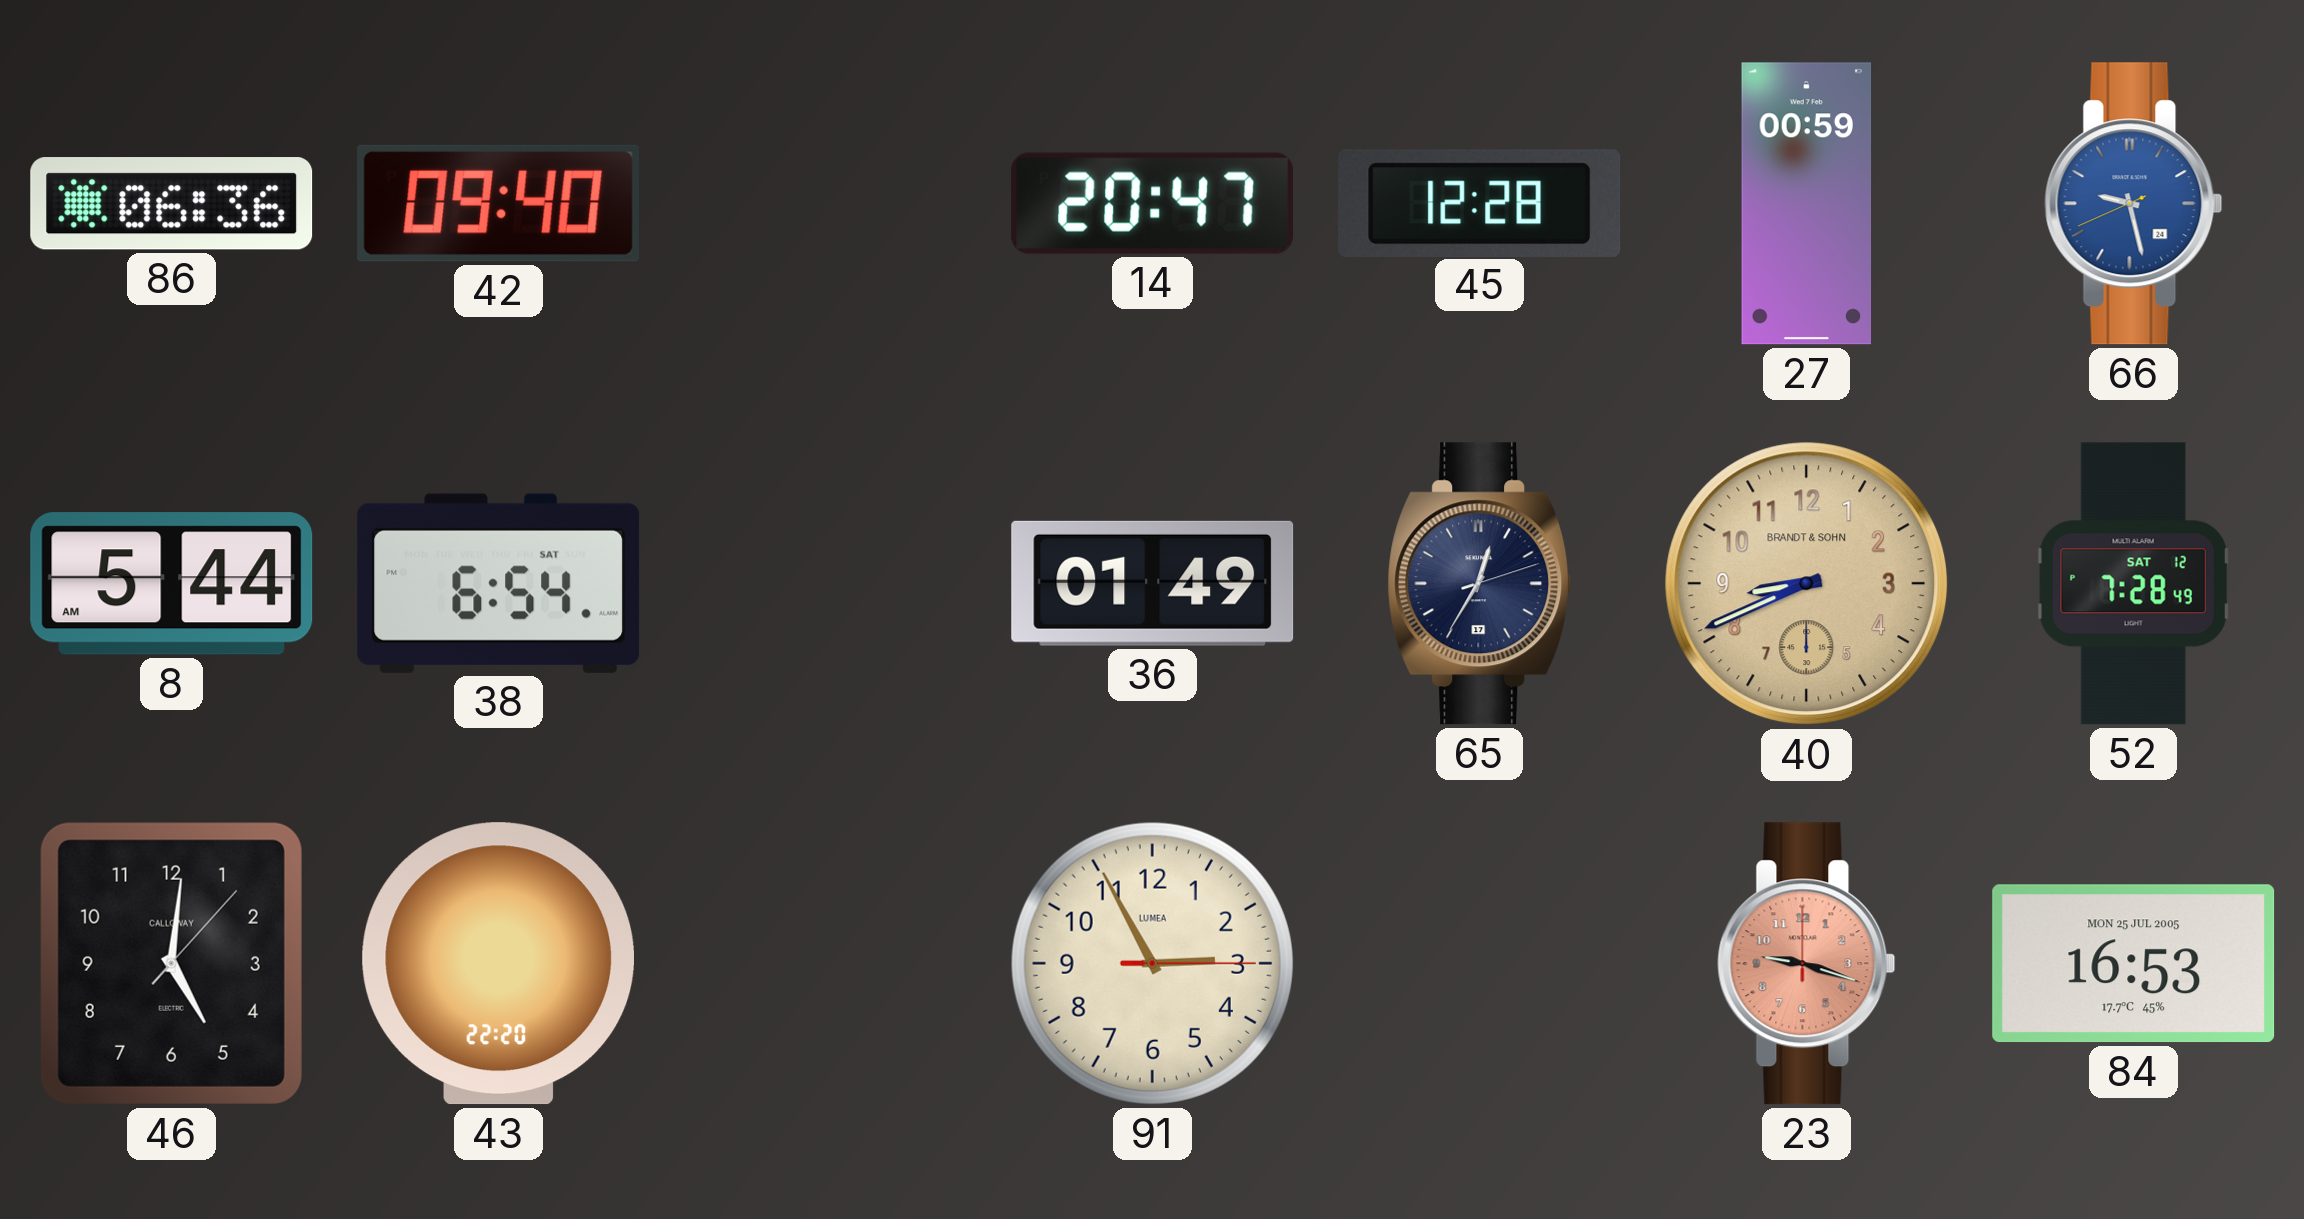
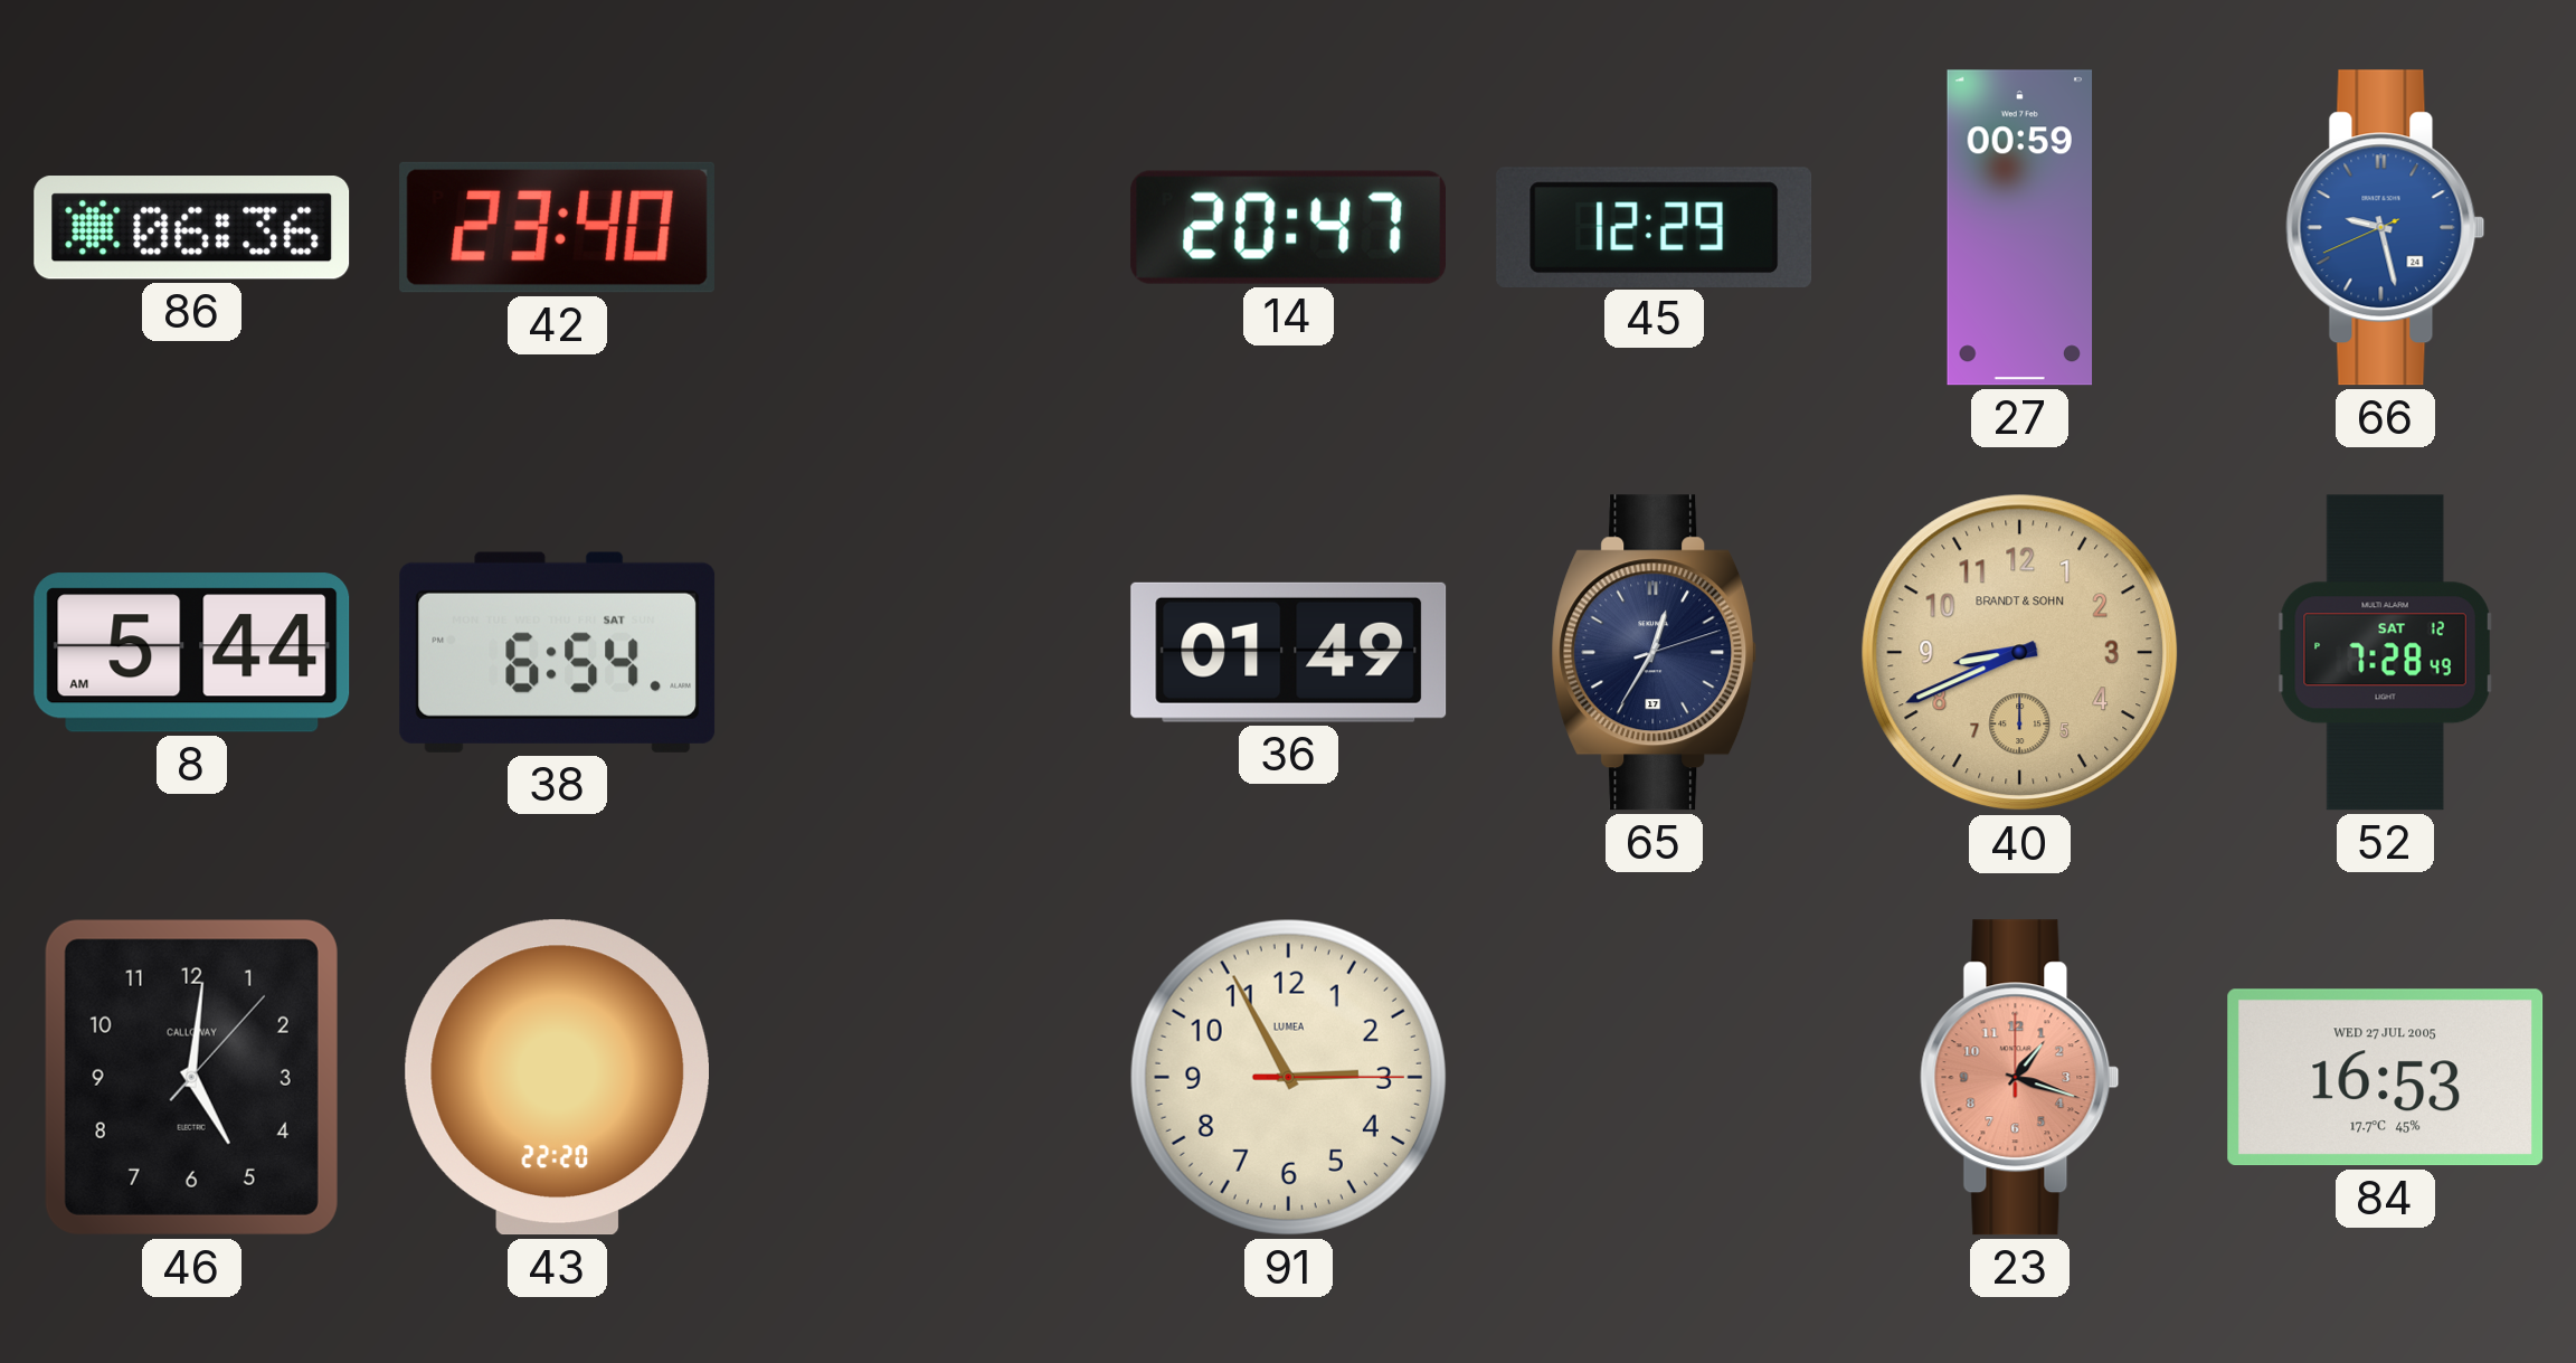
42: 09:40 -> 23:40 (557, 227)
45: 12:28 -> 12:29 (1655, 227)
23: 9:18 -> 1:18 (2020, 1078)
84 date: MON 25 JUL 2005 -> WED 27 JUL 2005 (2386, 1078)
